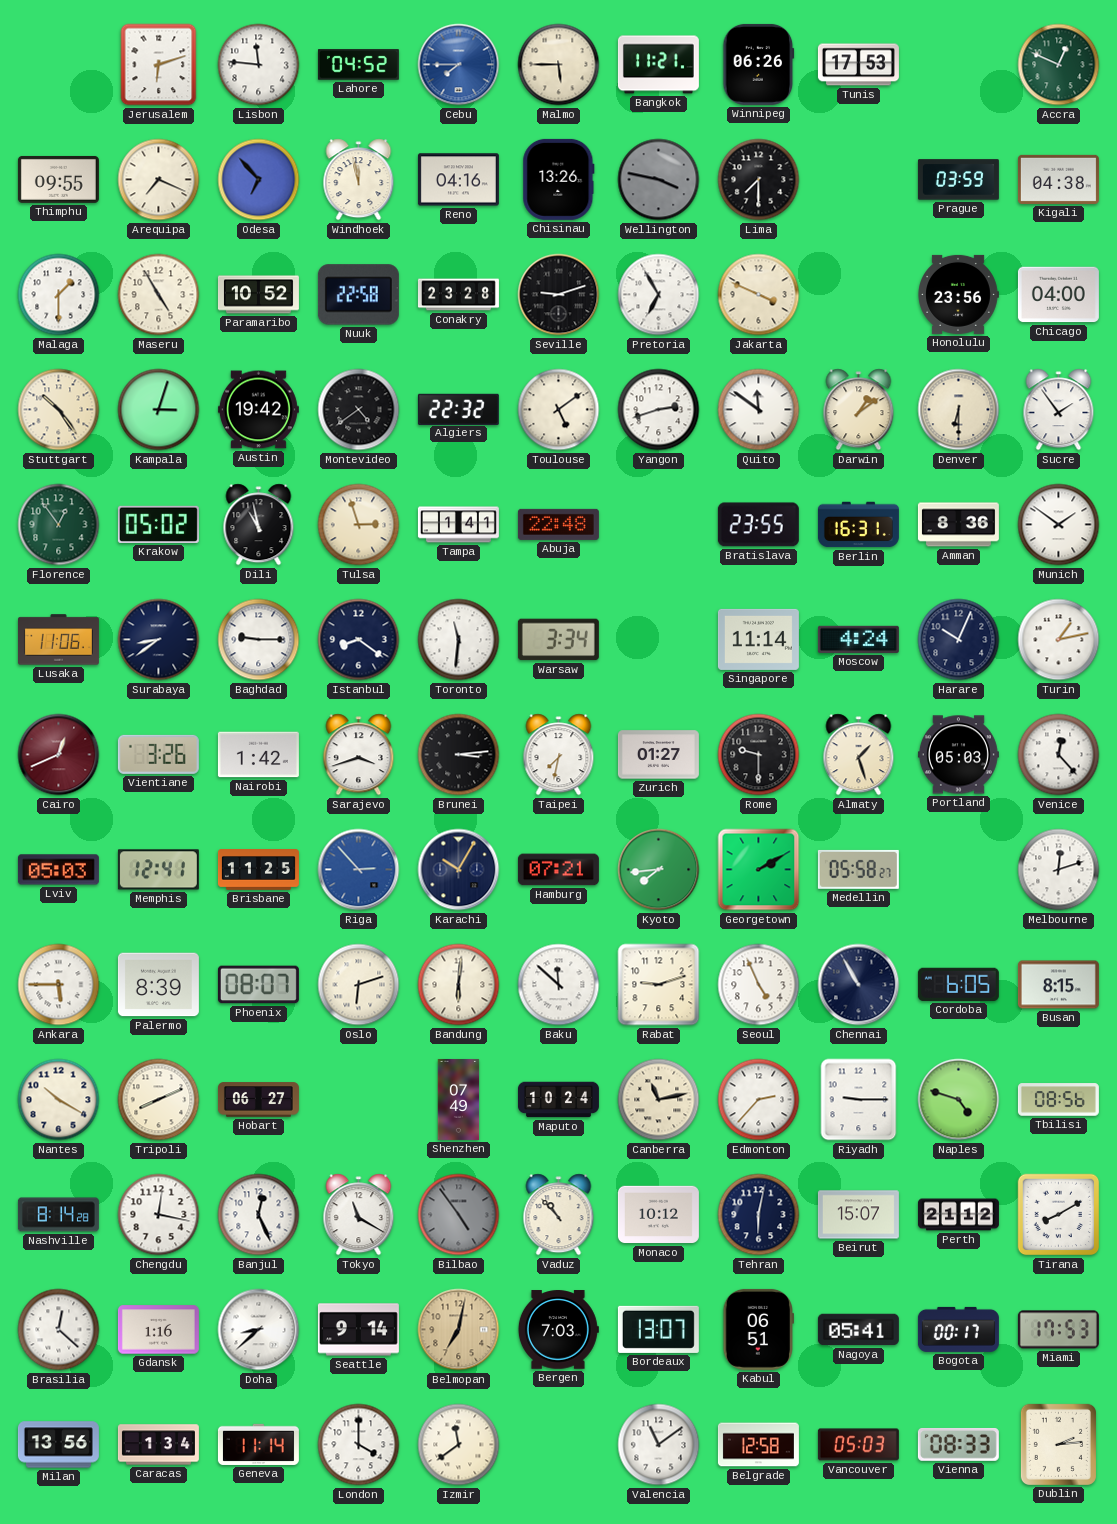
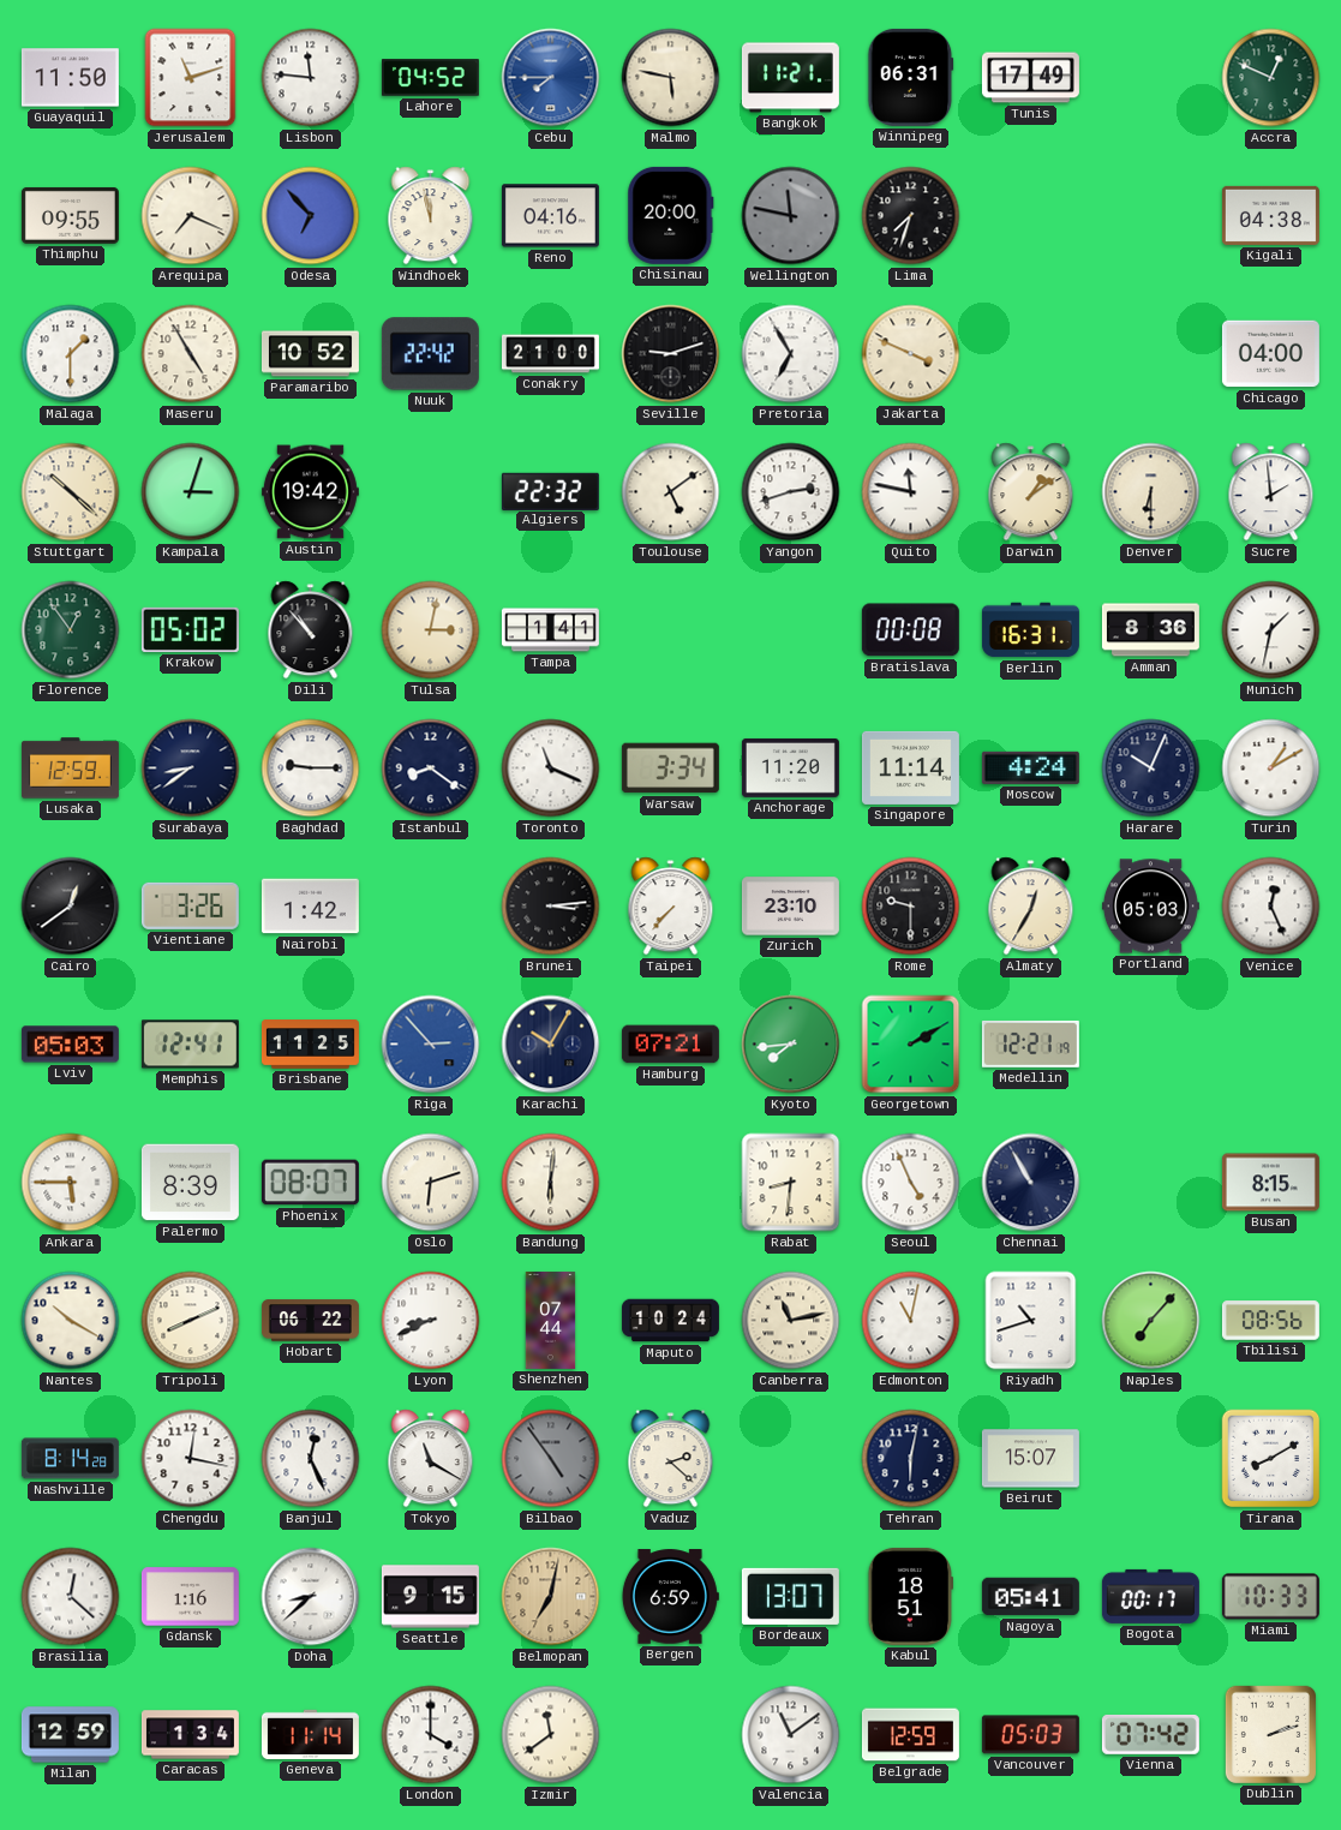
Guayaquil: none -> 11:50 (70, 78)
Jerusalem: 6:12 -> 11:12 (191, 78)
Malmo: 5:45 -> 5:47 (671, 78)
Winnipeg: 06:26 -> 06:31 (911, 77)
Tunis: 17:53 -> 17:49 (1030, 78)
Chisinau: 13:26 -> 20:00 (671, 215)
Wellington: 3:47 -> 11:47 (791, 216)
Lima: 7:30 -> 7:33 (911, 216)
Prague: 03:59 -> none (958, 180)
Nuuk: 22:58 -> 22:42 (430, 354)
Conakry: 23:28 -> 21:00 (550, 354)
Honolulu: 23:56 -> none (958, 294)
Stuttgart: 10:24 -> 10:22 (71, 492)
Montevideo: 4:39 -> none (359, 410)
Quito: 11:51 -> 11:47 (911, 492)
Sucre: 1:54 -> 1:59 (1271, 492)
Dili: 10:58 -> 10:53 (311, 630)
Tulsa: 2:57 -> 3:02 (431, 630)
Abuja: 22:48 -> none (558, 524)
Bratislava: 23:55 -> 00:08 (910, 630)
Munich: 1:51 -> 1:32 (1271, 630)
Lusaka: 11:06 -> 12:59 (70, 769)
Toronto: 11:31 -> 11:19 (551, 769)
Anchorage: none -> 11:20 (790, 767)
Turin: 1:13 -> 1:10 (1271, 769)
Cairo: 12:41 -> 12:39 (71, 907)
Cairo dial: burgundy -> black (71, 907)
Sarajevo: 3:42 -> none (359, 755)
Taipei: 7:32 -> 7:37 (671, 907)
Zurich: 01:27 -> 23:10 (790, 907)
Almaty: 1:27 -> 12:35 (1031, 907)
Venice: 12:23 -> 12:26 (1271, 907)
Medellin: 05:58 -> 12:21 (1030, 1043)
Melbourne: 12:12 -> none (1059, 870)
Baku: 11:52 -> none (559, 985)
Rabat: 9:12 -> 8:31 (791, 1183)
Cordoba: 6:05 -> none (958, 984)
Hobart: 06:27 -> 06:22 (310, 1321)
Lyon: none -> 8:41 (431, 1321)
Shenzhen: 07:49 -> 07:44 (551, 1320)
Edmonton: 2:37 -> 11:02 (911, 1321)
Riyadh: 9:15 -> 10:42 (1031, 1321)
Naples: 4:48 -> 7:07 (1151, 1321)
Vaduz: 10:53 -> 2:22 (671, 1459)
Monaco: 10:12 -> none (658, 1215)
Perth: 21:12 -> none (958, 1215)
Seattle: 9:14 -> 9:15 (430, 1597)
Bergen: 7:03 -> 6:59 (670, 1597)
Kabul: 06:51 -> 18:51 (910, 1596)
Miami: 17:53 -> 10:33 (1270, 1597)
Milan: 13:56 -> 12:59 (70, 1735)
Belgrade: 12:58 -> 12:59 (910, 1735)
Vienna: 08:33 -> 07:42 (1150, 1734)
Dublin: 2:14 -> 2:12 (1270, 1734)
